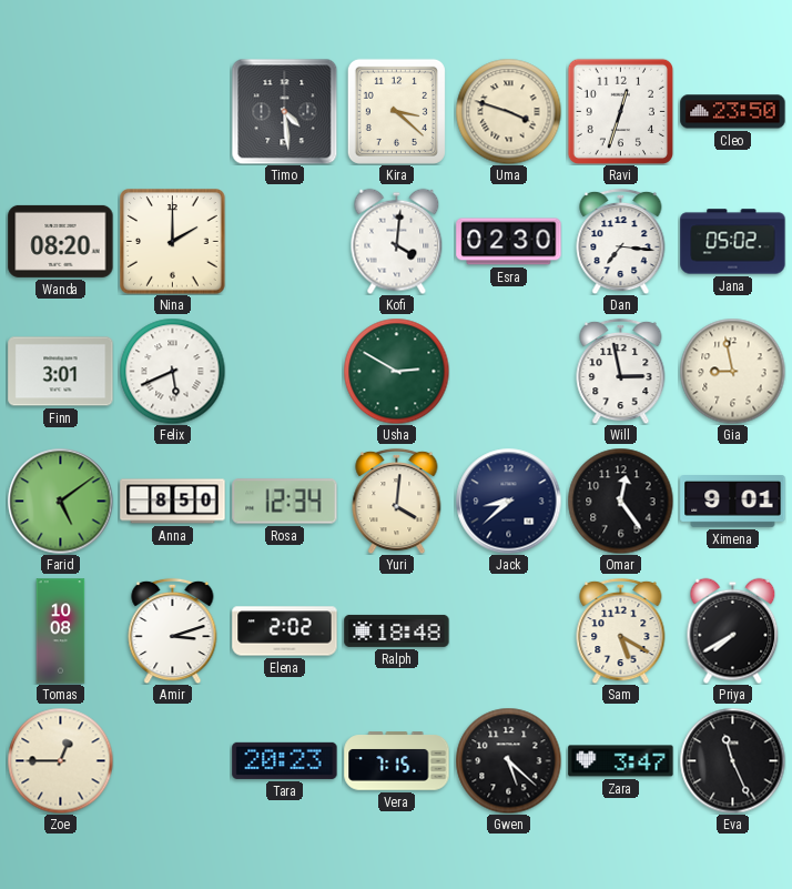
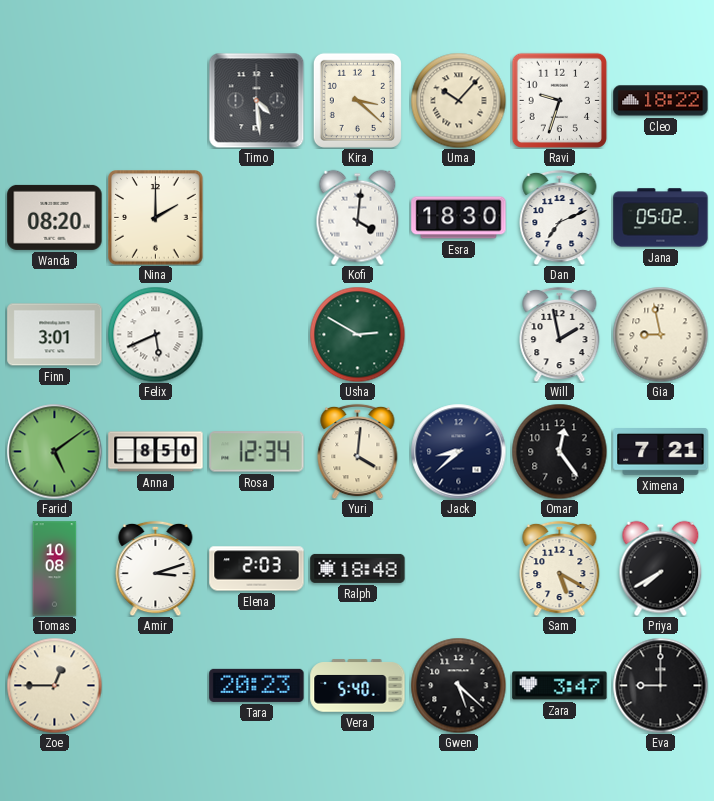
Uma: 3:48 -> 10:07 (458, 100)
Ravi: 12:33 -> 9:33 (559, 100)
Cleo: 23:50 -> 18:22 (661, 101)
Esra: 02:30 -> 18:30 (459, 218)
Dan: 7:16 -> 7:11 (560, 217)
Will: 2:58 -> 1:58 (560, 334)
Ximena: 9:01 -> 7:21 (661, 452)
Elena: 2:02 -> 2:03 (257, 569)
Vera: 7:15 -> 5:40 (358, 686)
Eva: 11:26 -> 9:00 (660, 685)
